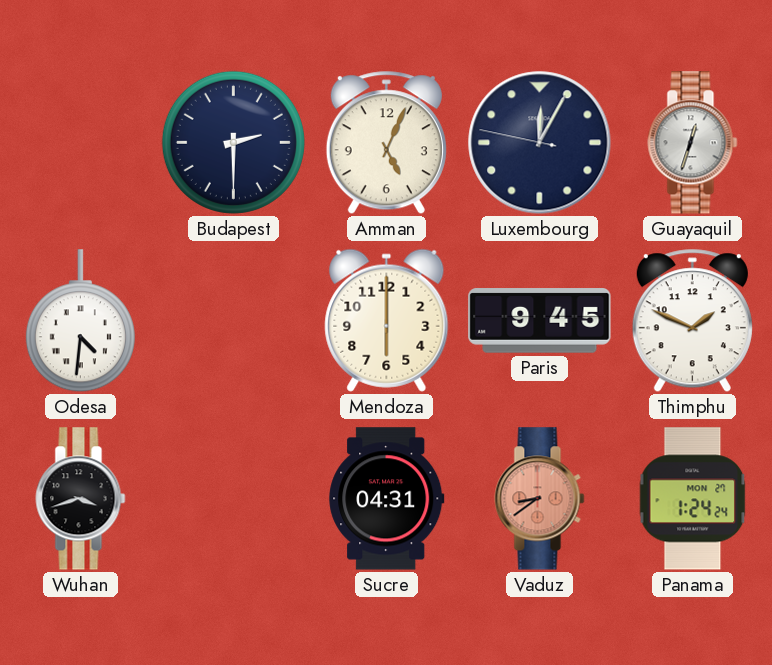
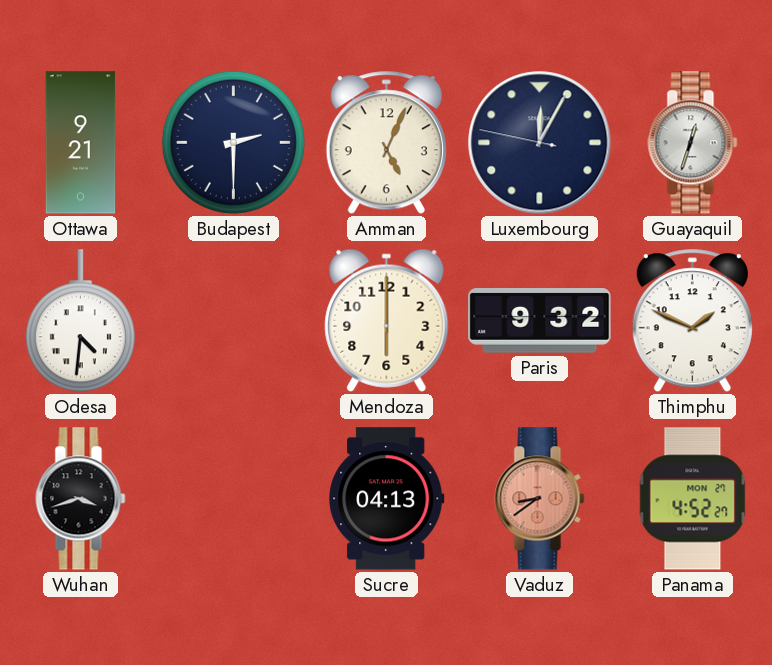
Ottawa: none -> 9:21 (81, 143)
Paris: 9:45 -> 9:32 (540, 321)
Sucre: 04:31 -> 04:13 (387, 499)
Panama: 1:24 -> 4:52 (693, 499)
